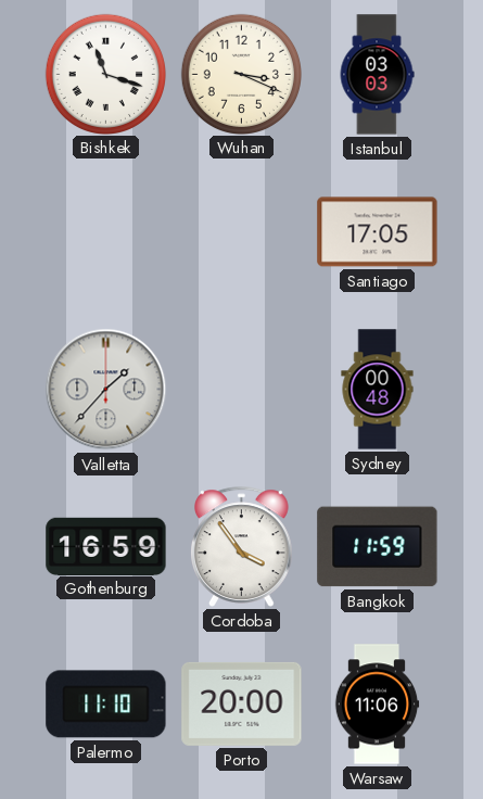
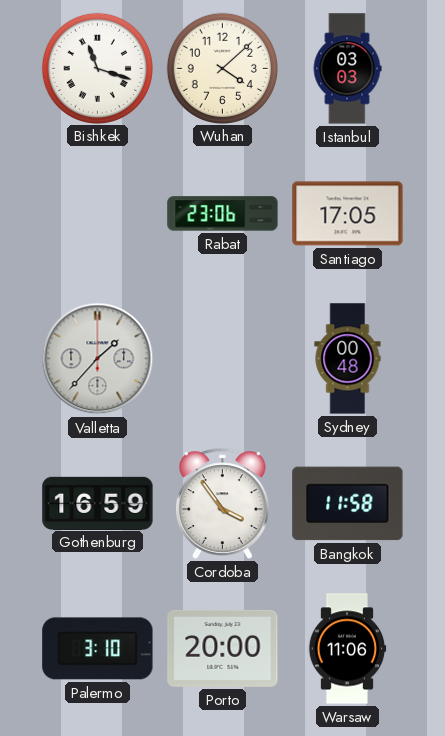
Wuhan: 3:19 -> 4:08 (222, 68)
Rabat: none -> 23:06 (223, 214)
Bangkok: 11:59 -> 11:58 (348, 504)
Palermo: 11:10 -> 3:10 (98, 649)
